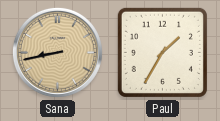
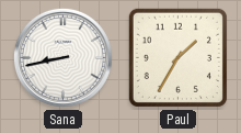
Sana dial: champagne -> white (62, 57)
